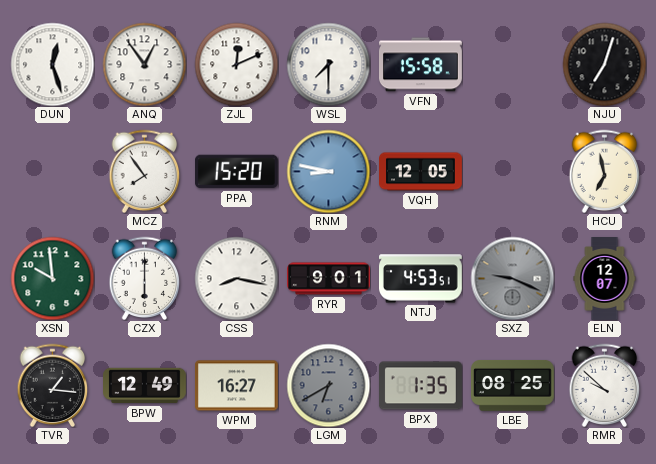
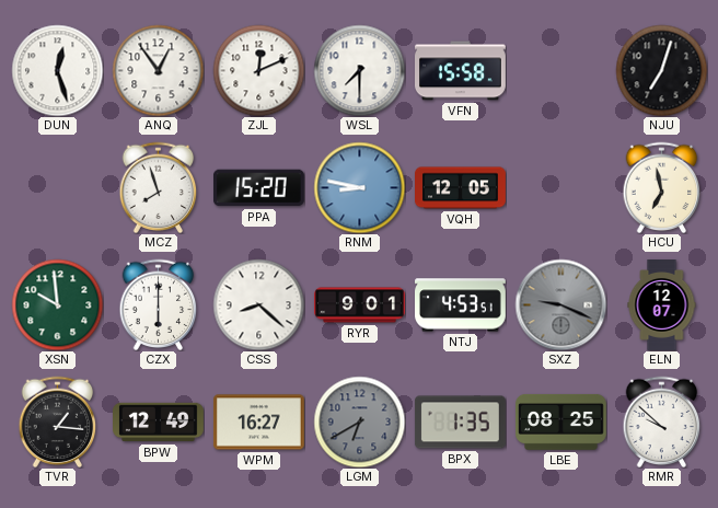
MCZ: 7:54 -> 7:57 (159, 187)
CSS: 8:17 -> 8:22 (258, 304)
